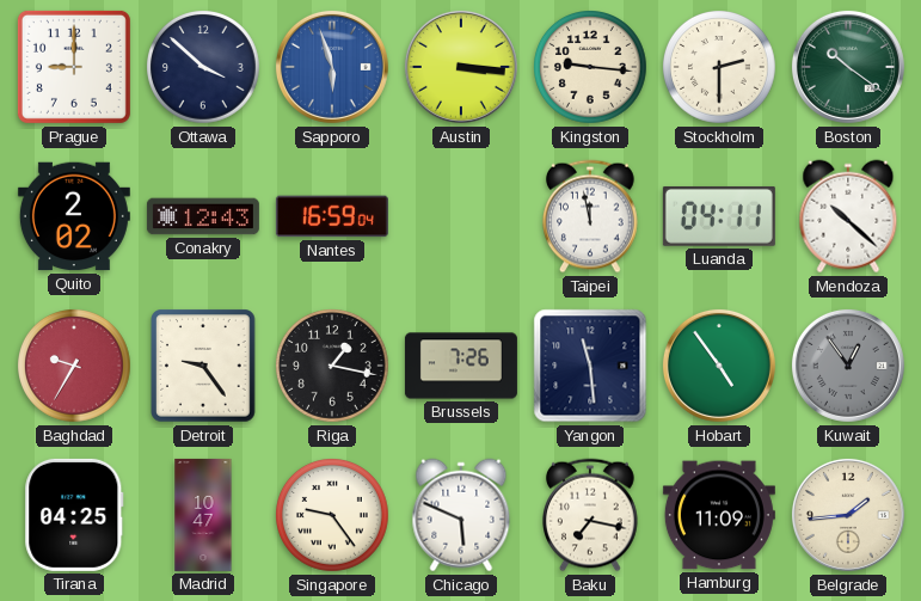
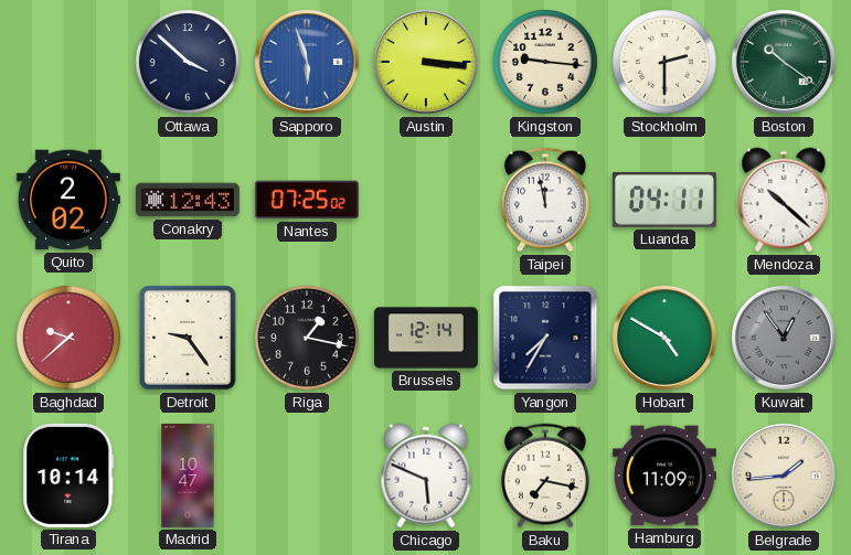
Prague: 9:00 -> none (74, 67)
Nantes: 16:59 -> 07:25 (307, 200)
Baghdad: 9:35 -> 9:38 (70, 339)
Brussels: 7:26 -> 12:14 (426, 338)
Yangon: 11:29 -> 7:35 (545, 338)
Hobart: 4:54 -> 4:50 (664, 338)
Tirana: 04:25 -> 10:14 (68, 476)
Singapore: 9:24 -> none (333, 516)
